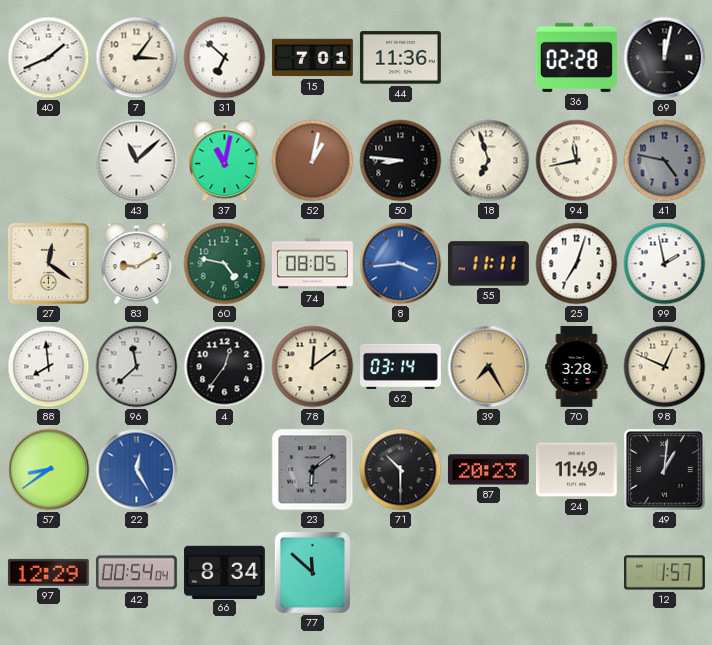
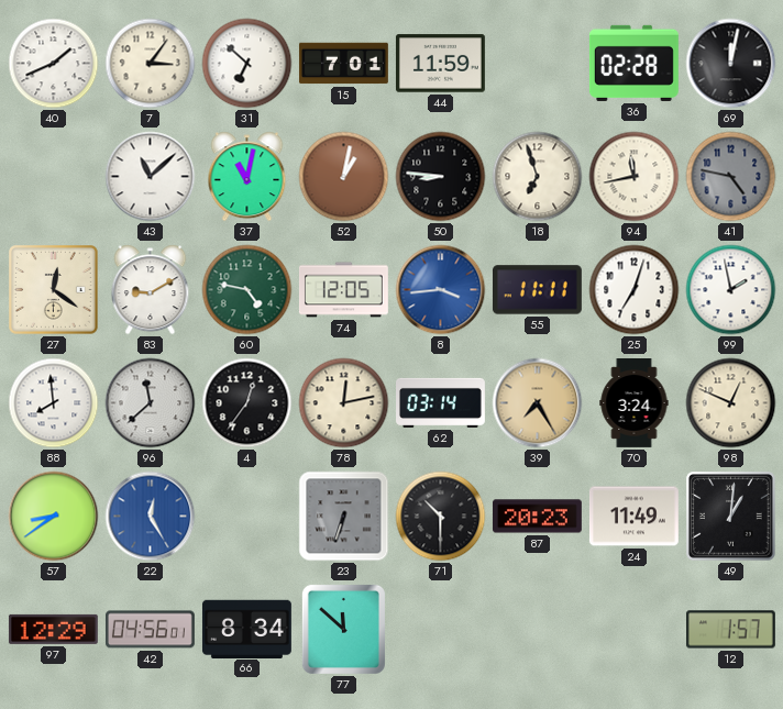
44: 11:36 -> 11:59 (440, 64)
74: 08:05 -> 12:05 (344, 290)
78: 12:09 -> 12:13 (344, 403)
70: 3:28 -> 3:24 (635, 403)
23: 6:09 -> 6:33 (344, 517)
42: 00:54 -> 04:56 (150, 630)
